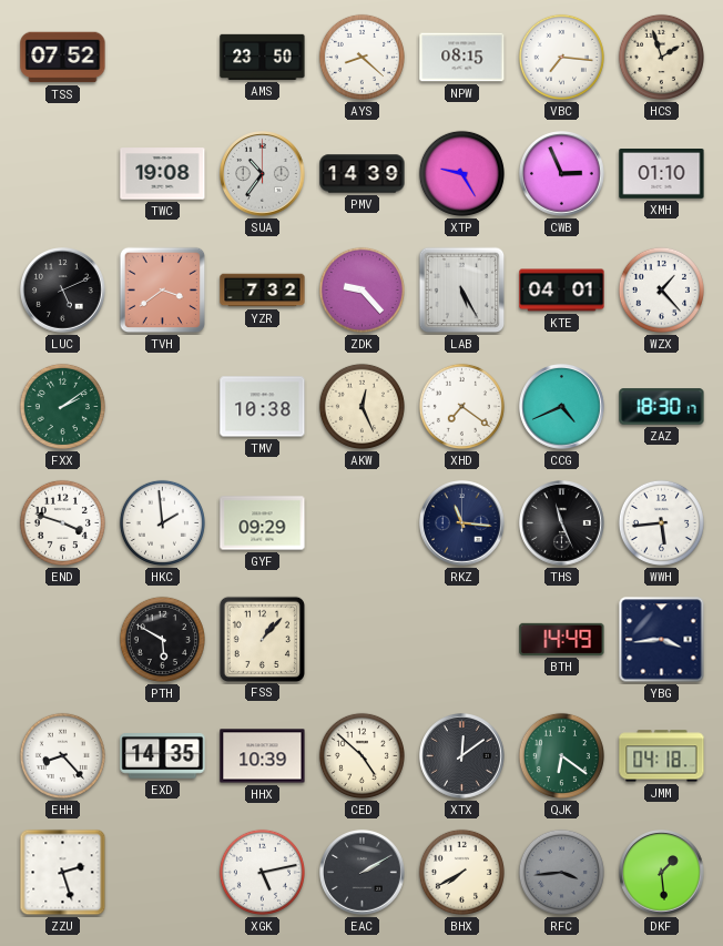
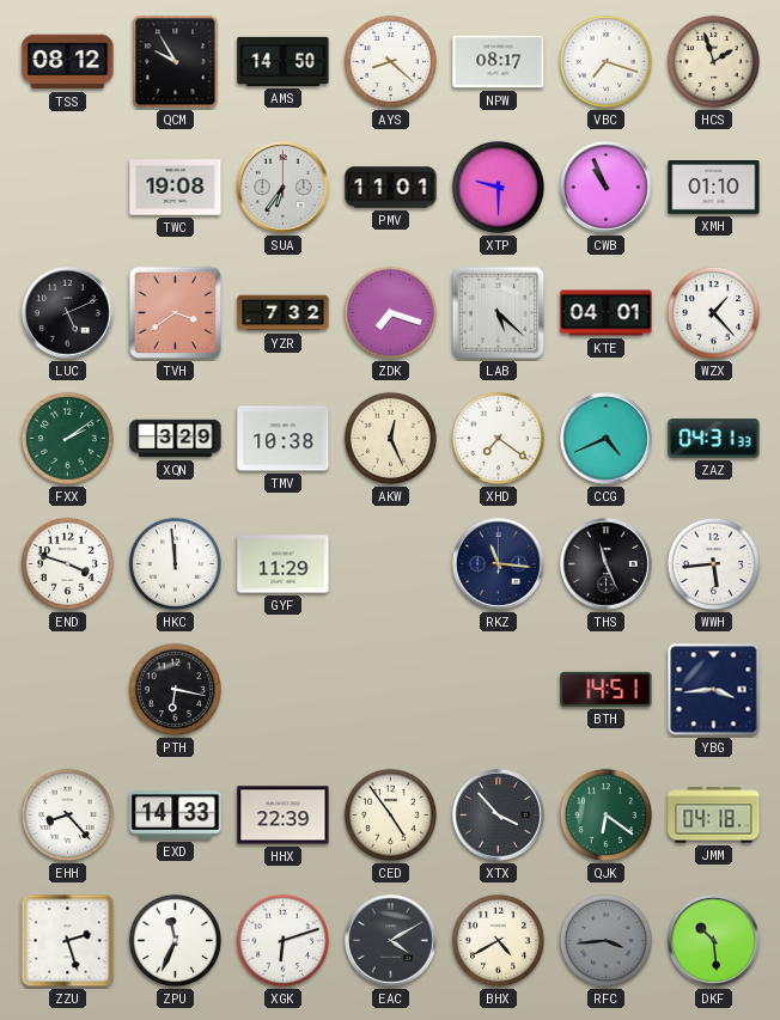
TSS: 07:52 -> 08:12 (68, 62)
QCM: none -> 9:55 (176, 62)
AMS: 23:50 -> 14:50 (284, 61)
NPW: 08:15 -> 08:17 (499, 62)
VBC: 7:16 -> 7:18 (605, 61)
SUA: 10:36 -> 6:36 (284, 188)
PMV: 14:39 -> 11:01 (391, 188)
XTP: 9:25 -> 9:30 (498, 187)
CWB: 2:56 -> 10:56 (607, 188)
ZDK: 9:23 -> 7:18 (390, 312)
LAB: 5:25 -> 5:22 (499, 313)
XQN: none -> 3:29 (176, 439)
ZAZ: 18:30 -> 04:31 (714, 439)
HKC: 1:59 -> 11:59 (175, 563)
GYF: 09:29 -> 11:29 (284, 564)
PTH: 5:50 -> 6:17 (175, 689)
FSS: 1:07 -> none (262, 639)
BTH: 14:49 -> 14:51 (607, 689)
EXD: 14:35 -> 14:33 (176, 816)
HHX: 10:39 -> 22:39 (284, 816)
CED: 4:52 -> 4:54 (390, 814)
XTX: 12:09 -> 3:53 (499, 816)
ZPU: none -> 11:34 (175, 940)
XGK: 5:13 -> 6:12 (282, 940)
EAC: 2:10 -> 4:10 (391, 941)
BHX: 7:40 -> 4:40 (498, 940)
DKF: 1:29 -> 10:29 (714, 941)
